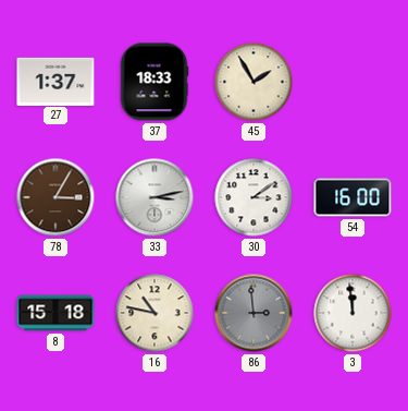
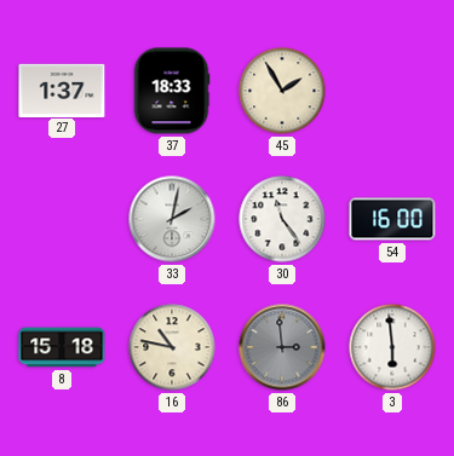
78: 3:05 -> none (55, 197)
33: 3:13 -> 2:02 (172, 219)
30: 3:09 -> 11:24 (282, 219)
3: 11:59 -> 5:59 (392, 347)
